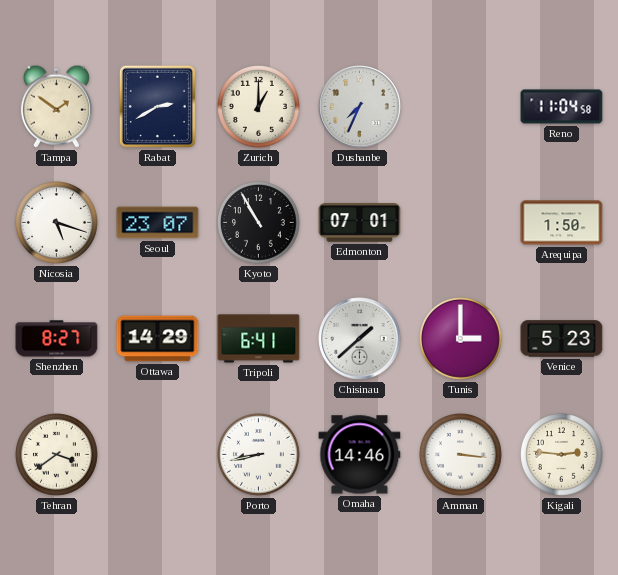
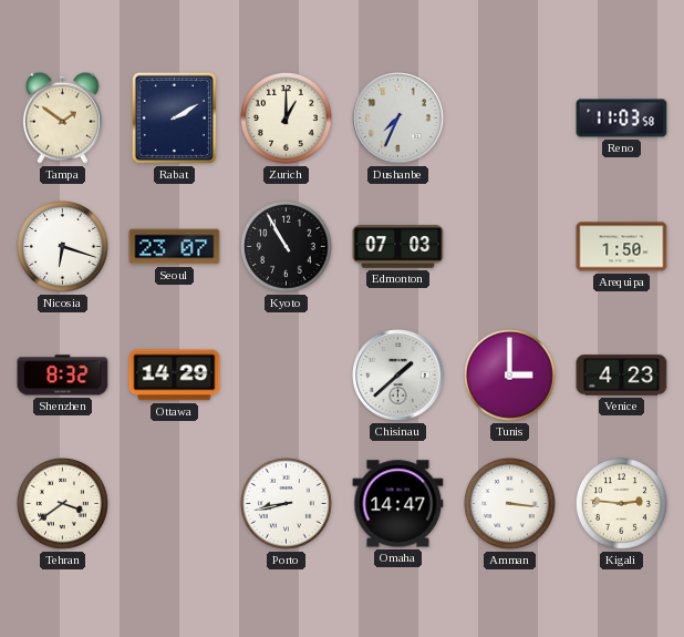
Rabat: 2:40 -> 2:10 (174, 117)
Reno: 11:04 -> 11:03 (622, 119)
Nicosia: 5:18 -> 6:18 (63, 247)
Edmonton: 07:01 -> 07:03 (398, 247)
Shenzhen: 8:27 -> 8:32 (63, 376)
Tripoli: 6:41 -> none (259, 339)
Venice: 5:23 -> 4:23 (622, 376)
Omaha: 14:46 -> 14:47 (398, 504)
